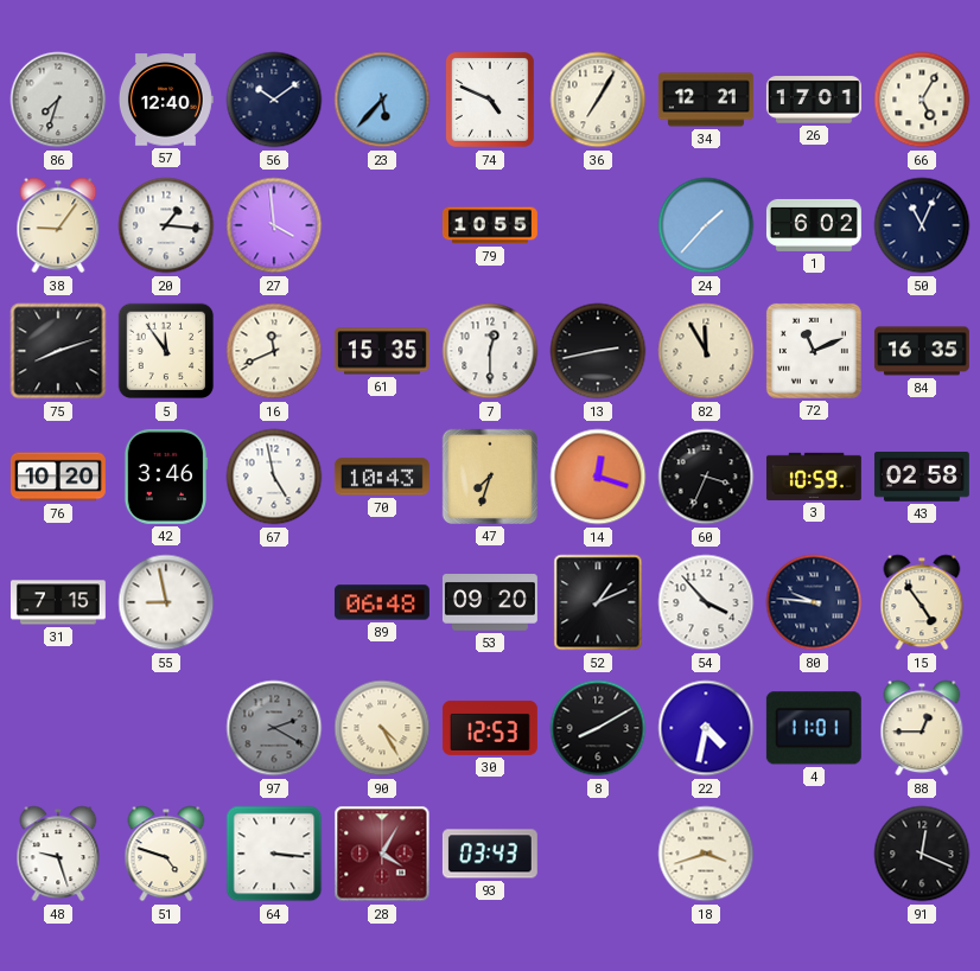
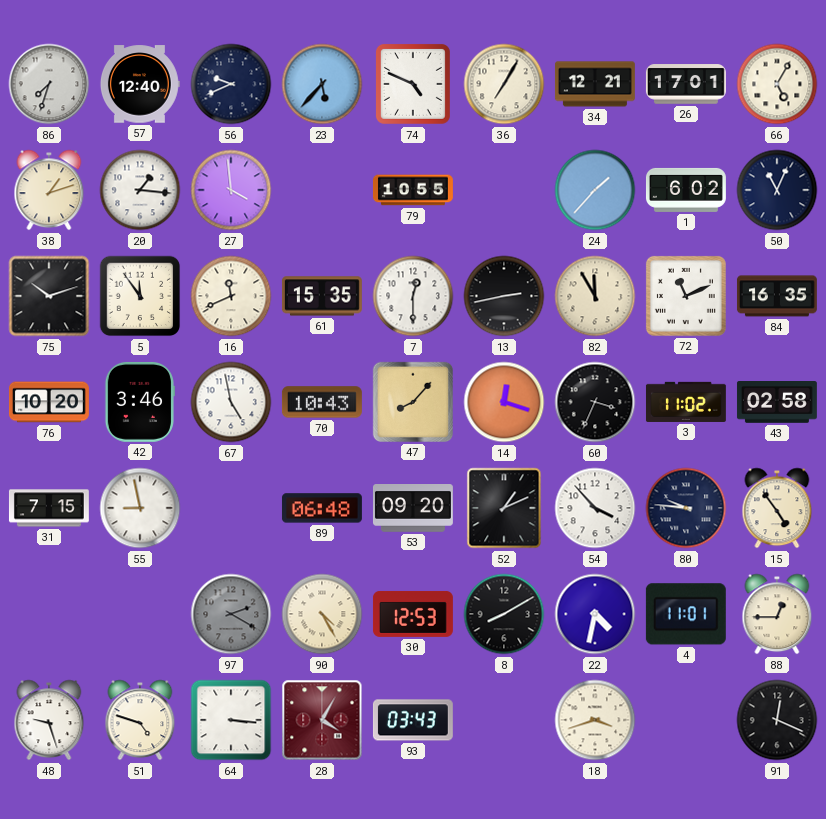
56: 10:09 -> 9:41 (231, 84)
38: 9:06 -> 1:12 (49, 190)
75: 8:12 -> 10:12 (49, 296)
47: 7:33 -> 8:07 (413, 402)
3: 10:59 -> 11:02 (686, 402)
